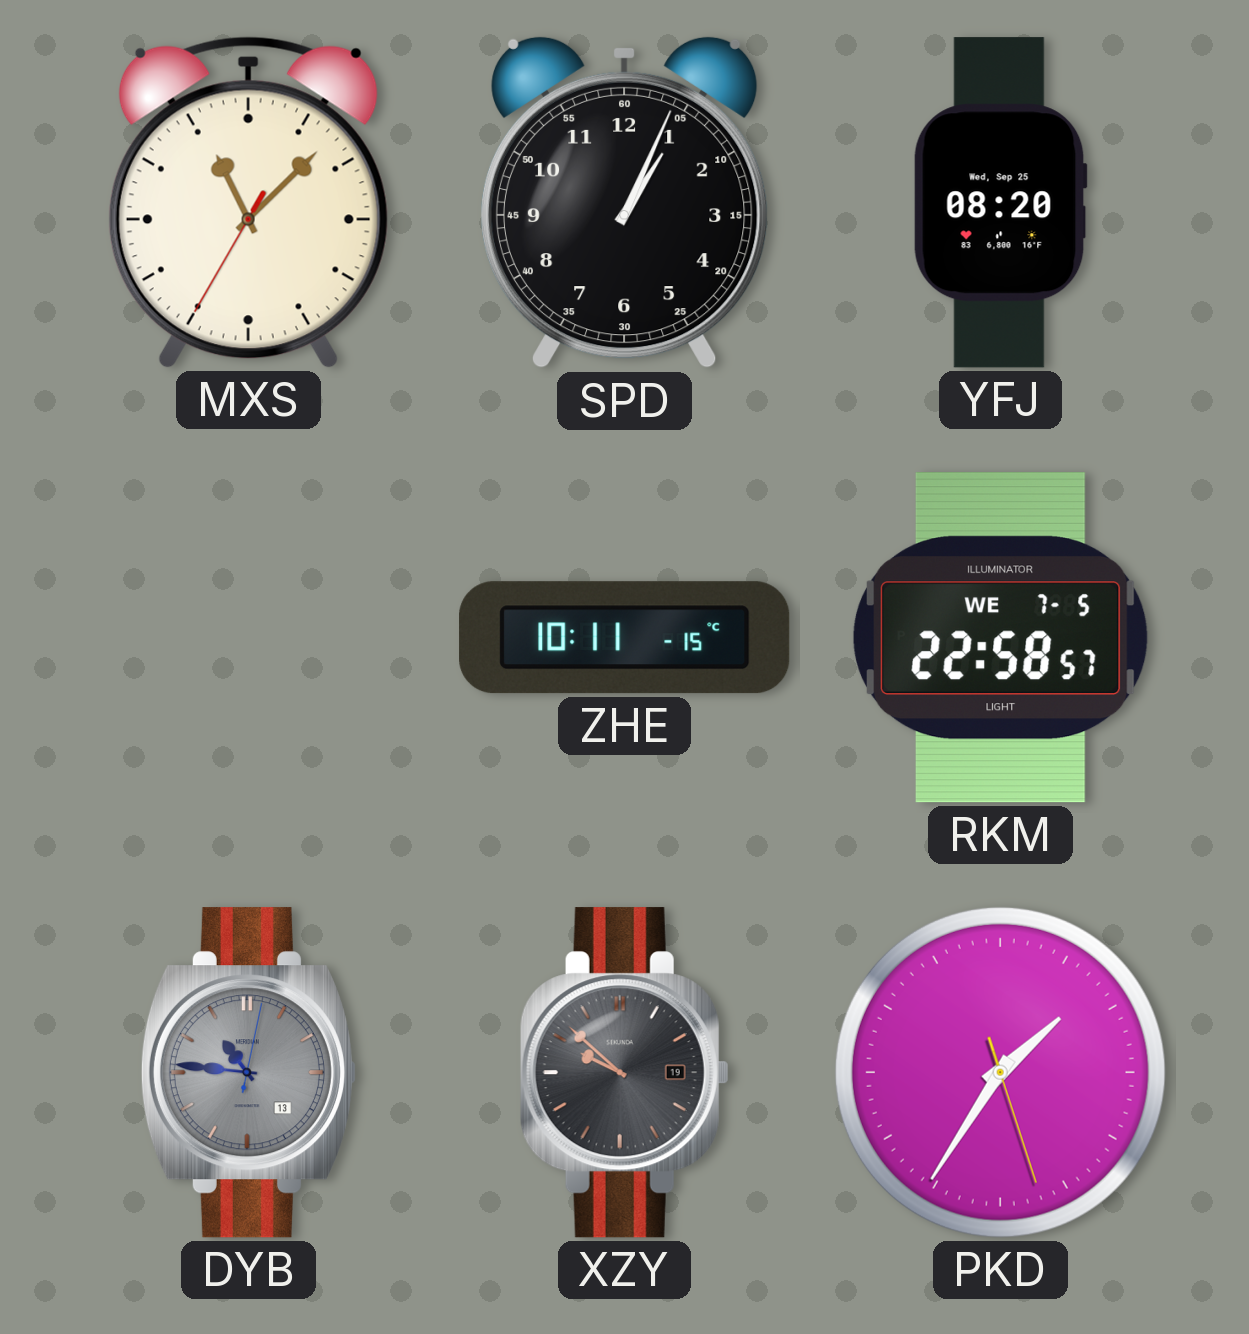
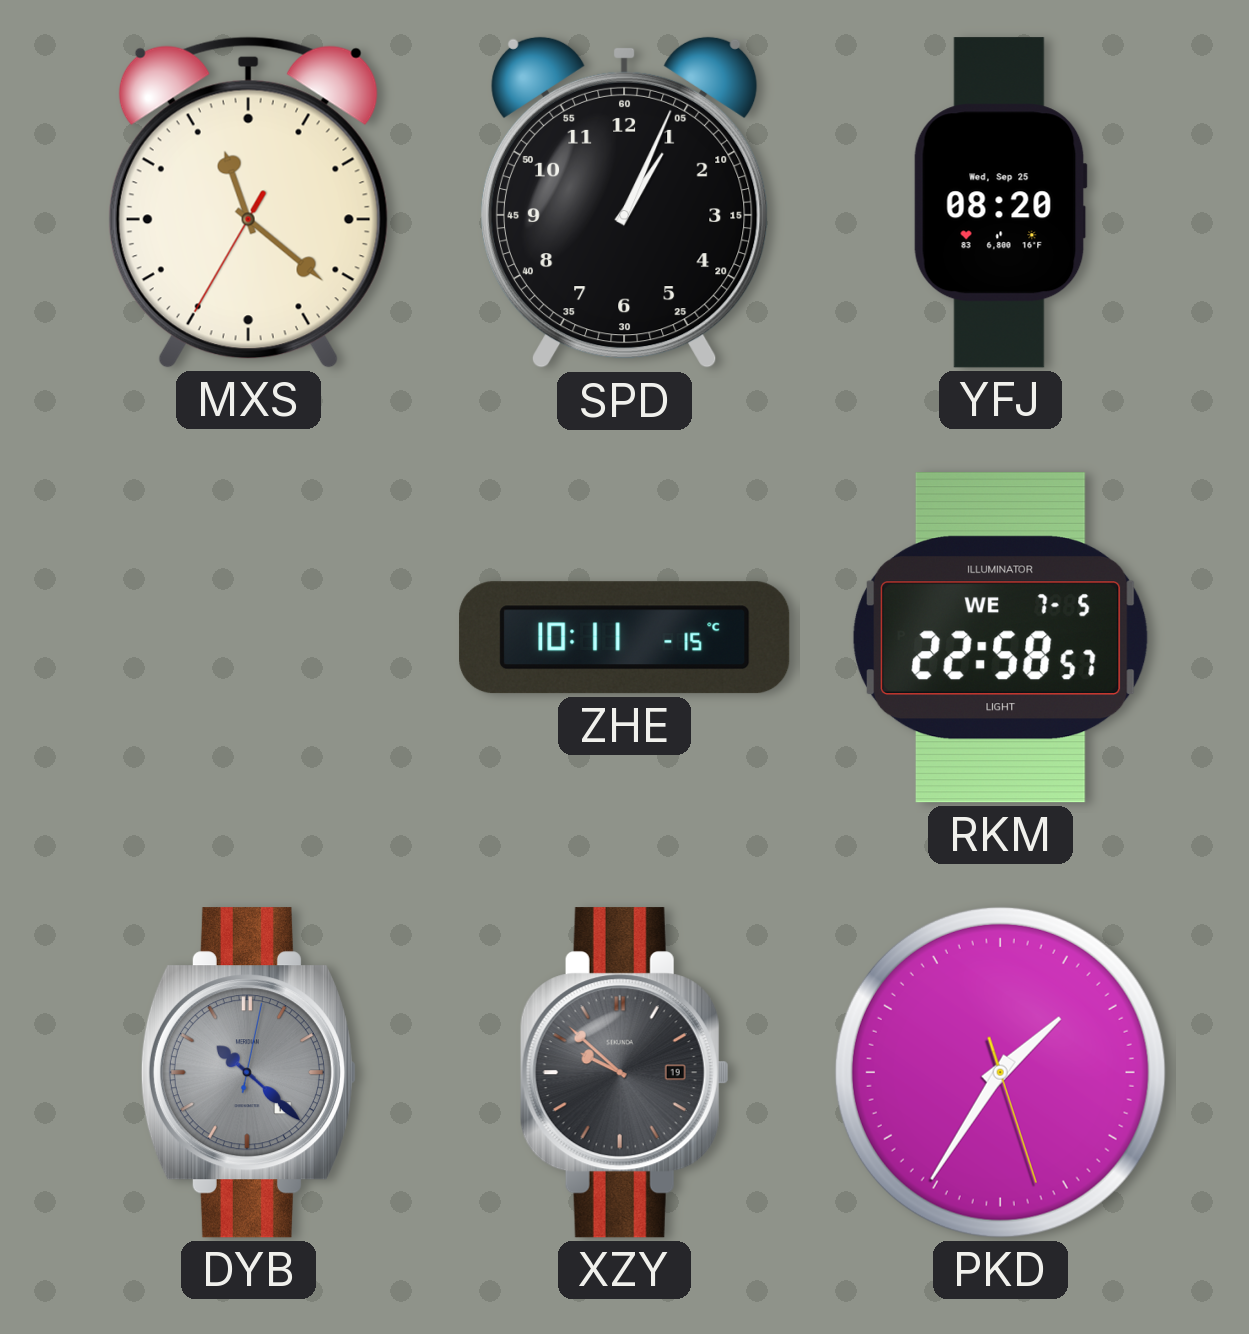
MXS: 11:07 -> 11:21 (248, 202)
DYB: 10:46 -> 10:22 (248, 1073)
